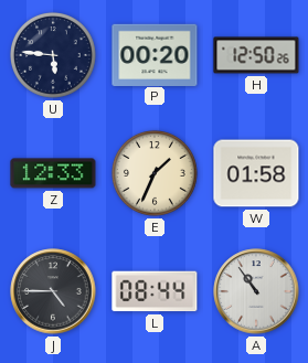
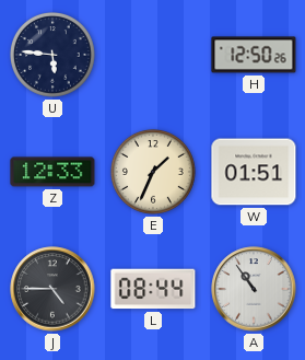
P: 00:20 -> none (155, 54)
W: 01:58 -> 01:51 (254, 172)
